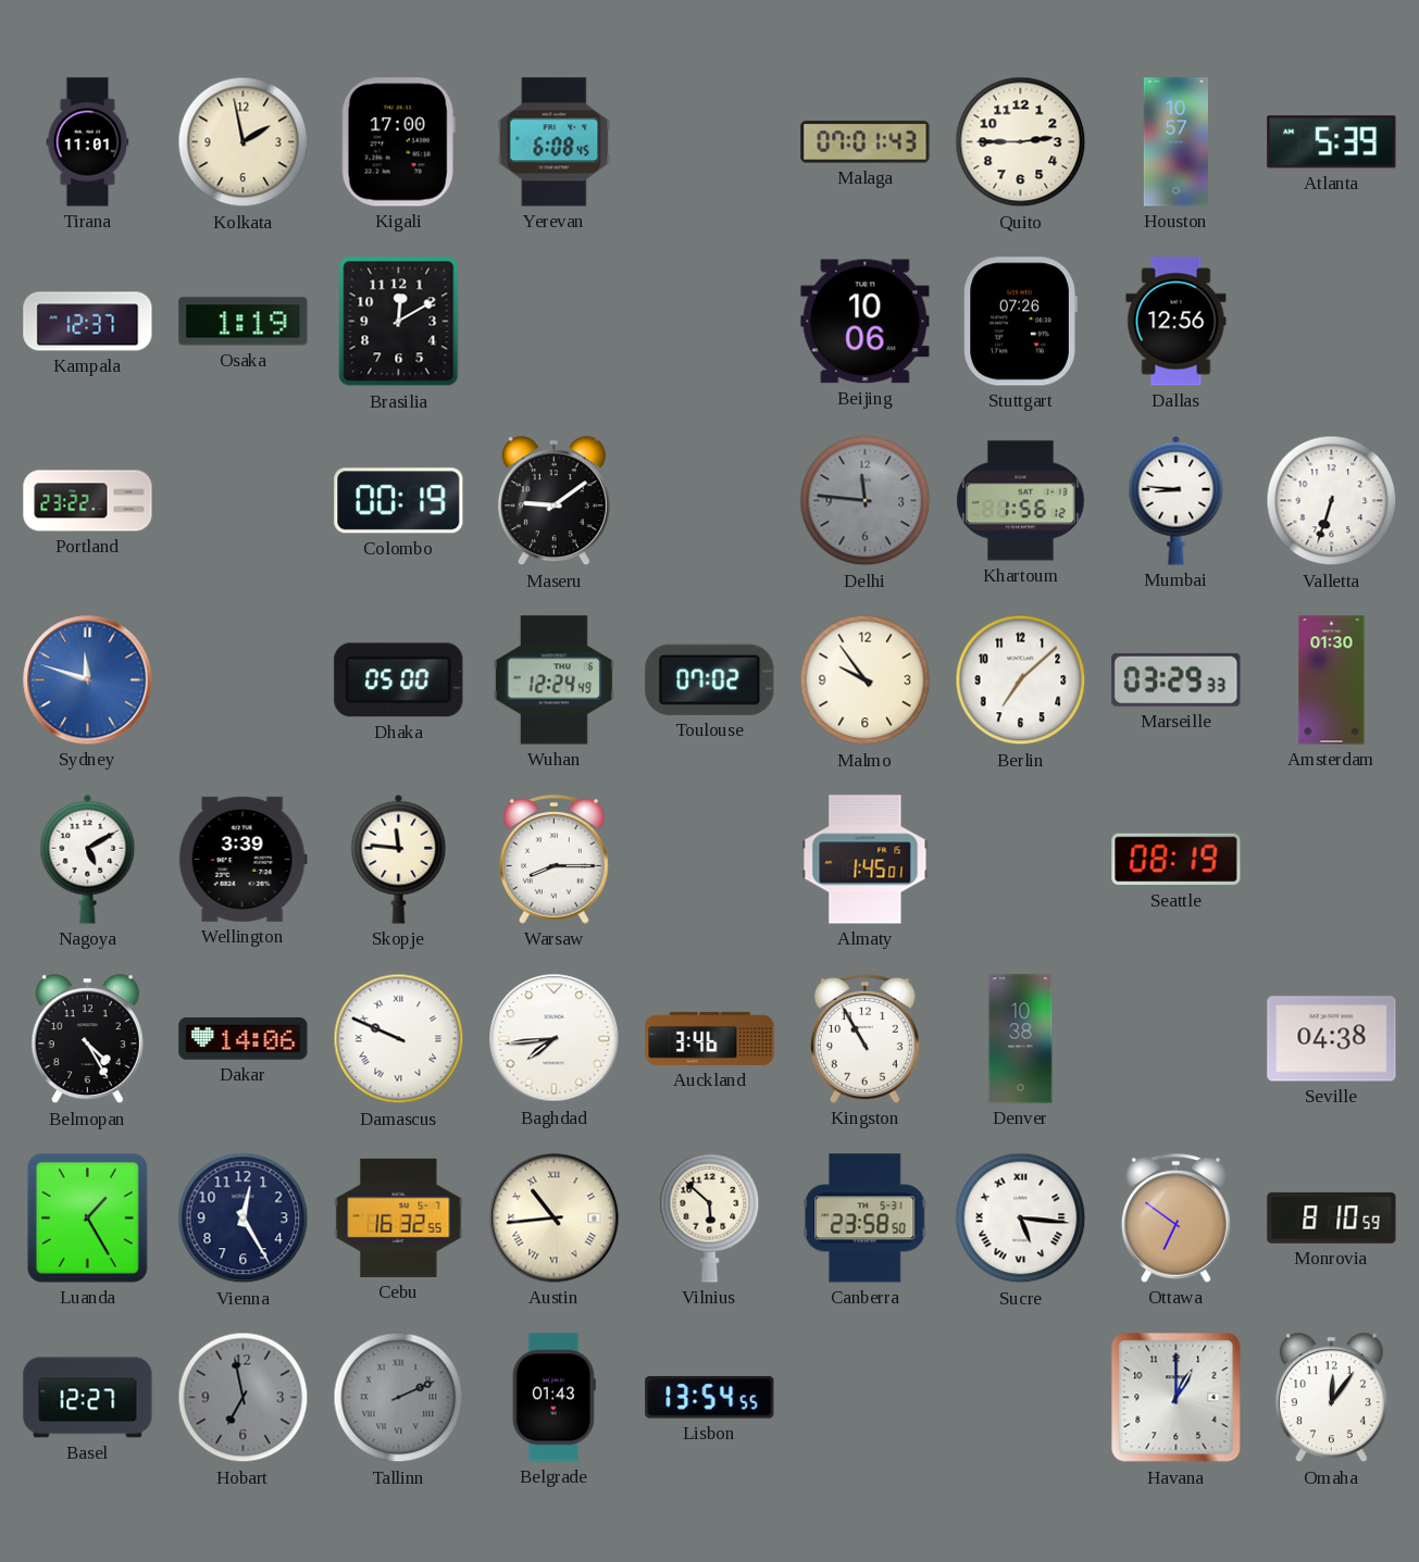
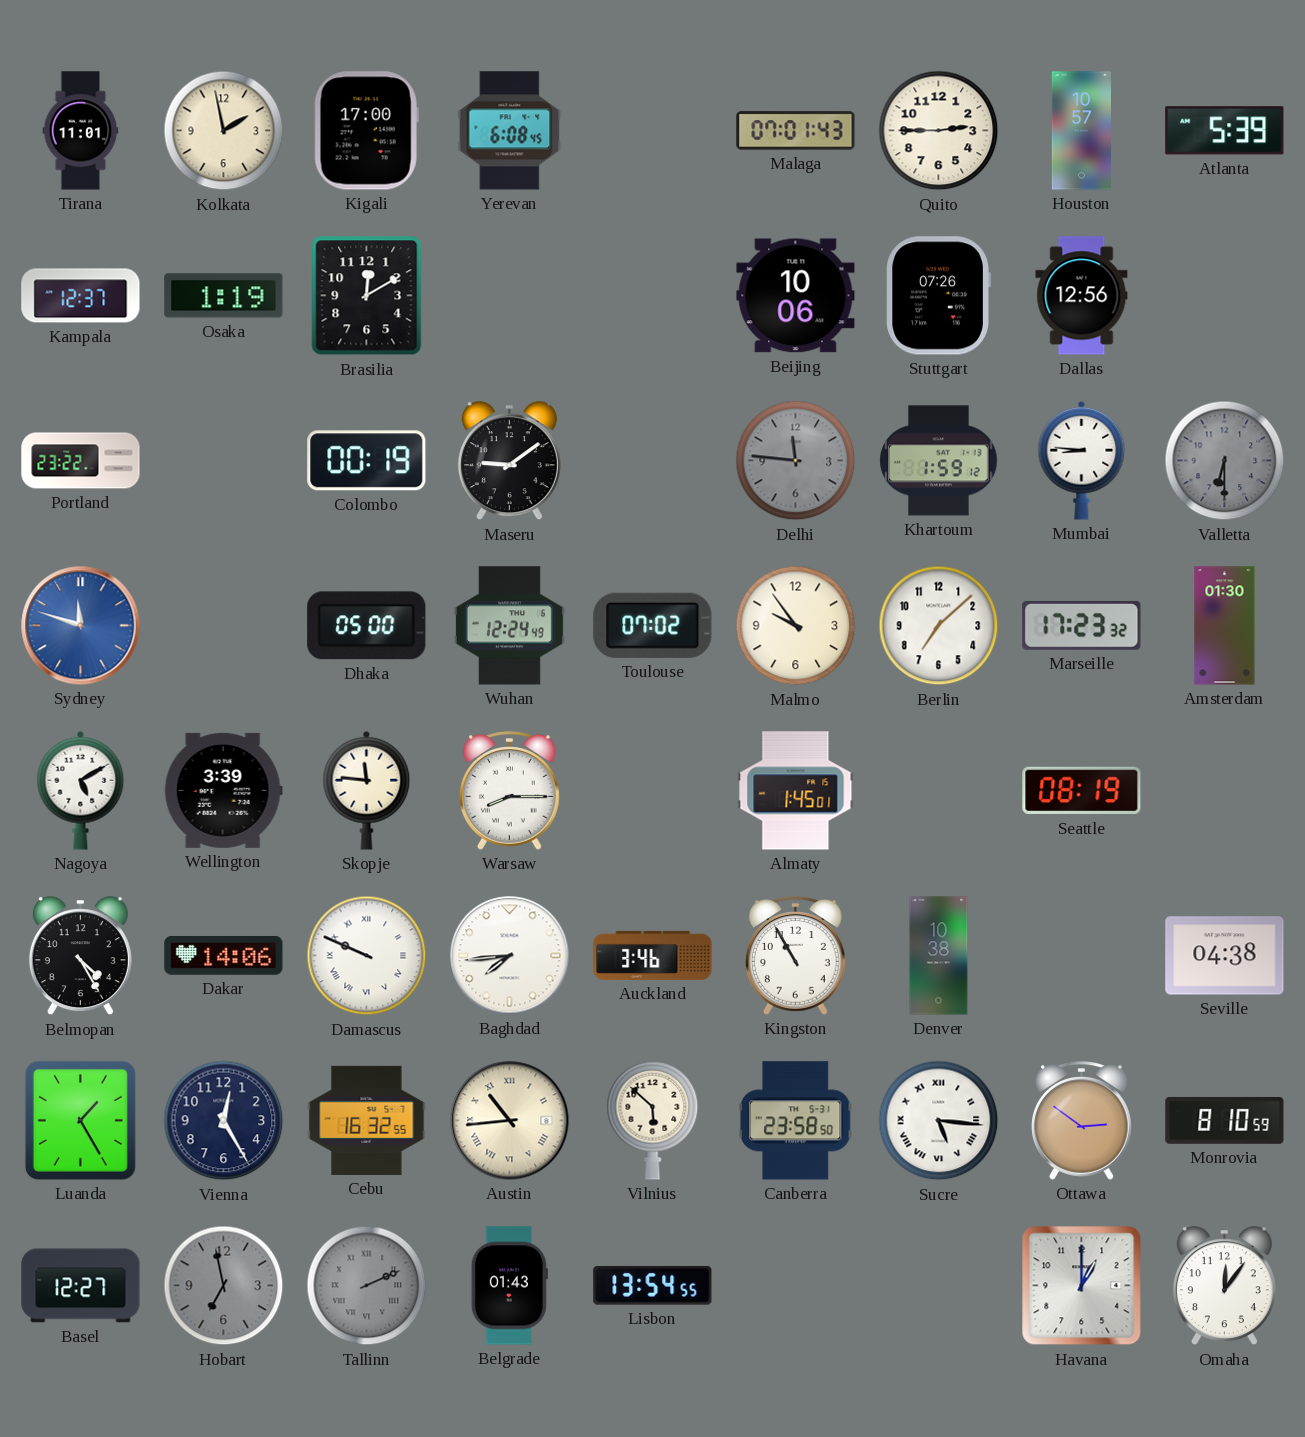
Khartoum: 1:56 -> 1:59 (939, 461)
Valletta: 6:33 -> 6:30 (1225, 461)
Valletta dial: white -> grey (1225, 461)
Marseille: 03:29 -> 17:23 (1082, 625)
Ottawa: 6:51 -> 2:51 (1082, 1121)
